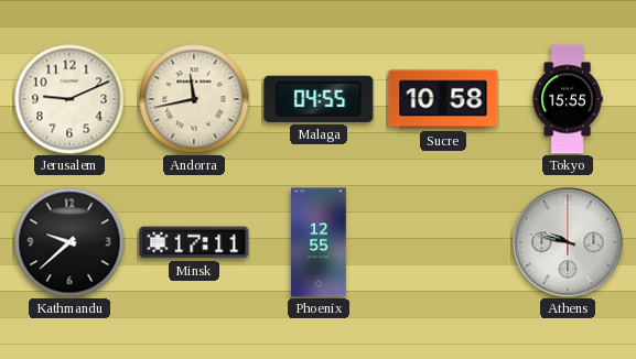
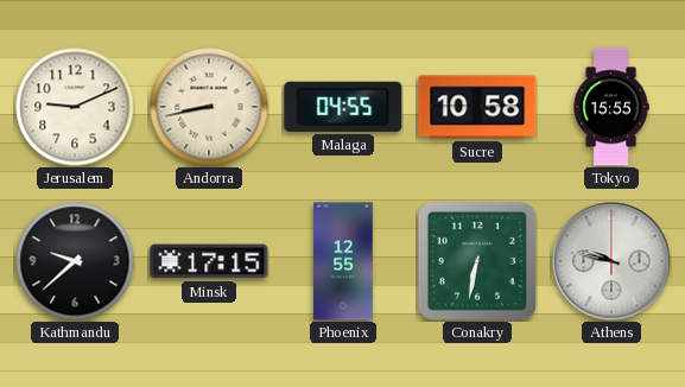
Andorra: 11:43 -> 8:43 (209, 107)
Minsk: 17:11 -> 17:15 (209, 261)
Conakry: none -> 6:32 (477, 261)
